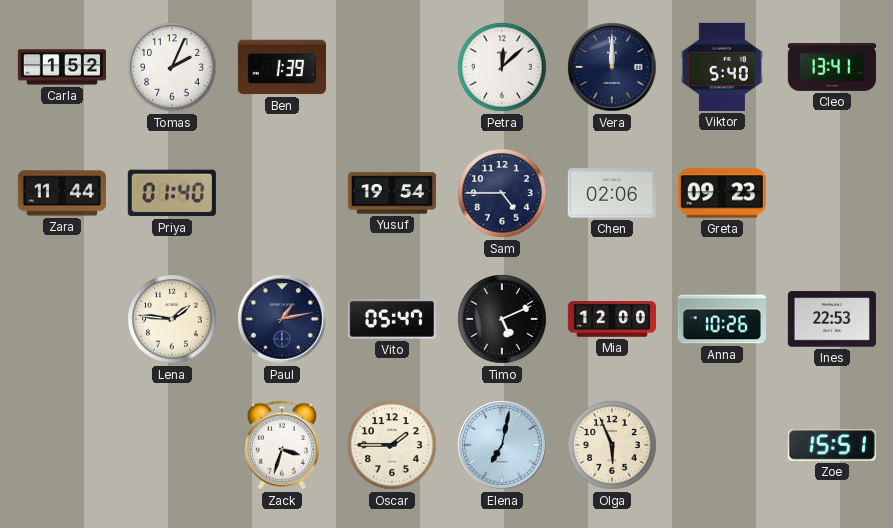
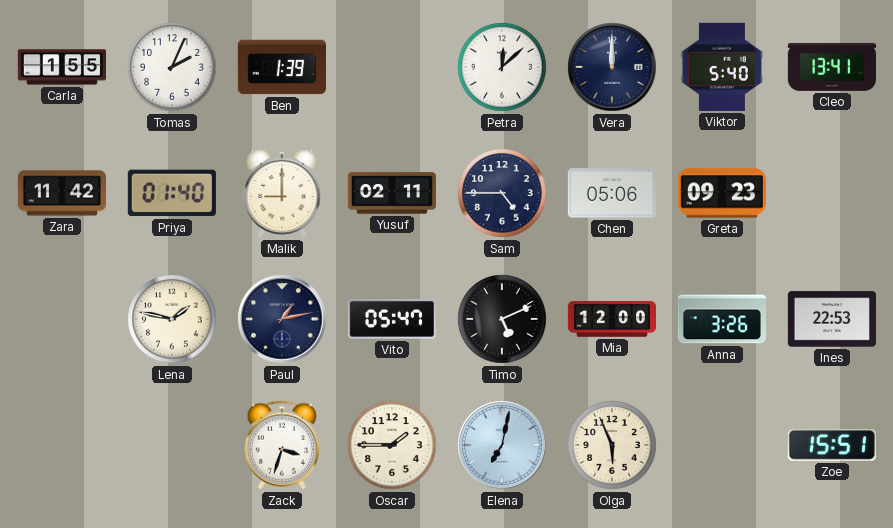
Carla: 1:52 -> 1:55 (61, 67)
Zara: 11:44 -> 11:42 (62, 193)
Malik: none -> 9:00 (282, 193)
Yusuf: 19:54 -> 02:11 (392, 193)
Chen: 02:06 -> 05:06 (612, 193)
Lena: 1:46 -> 1:47 (172, 319)
Anna: 10:26 -> 3:26 (721, 319)
